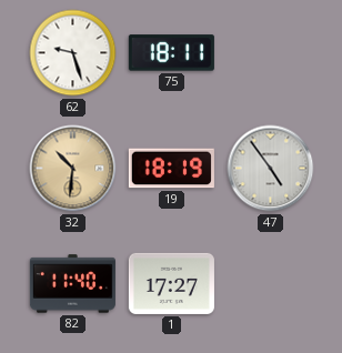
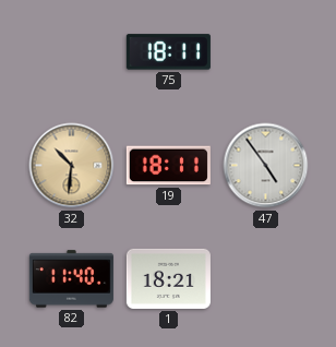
62: 9:27 -> none (73, 53)
19: 18:19 -> 18:11 (168, 166)
1: 17:27 -> 18:21 (168, 278)
